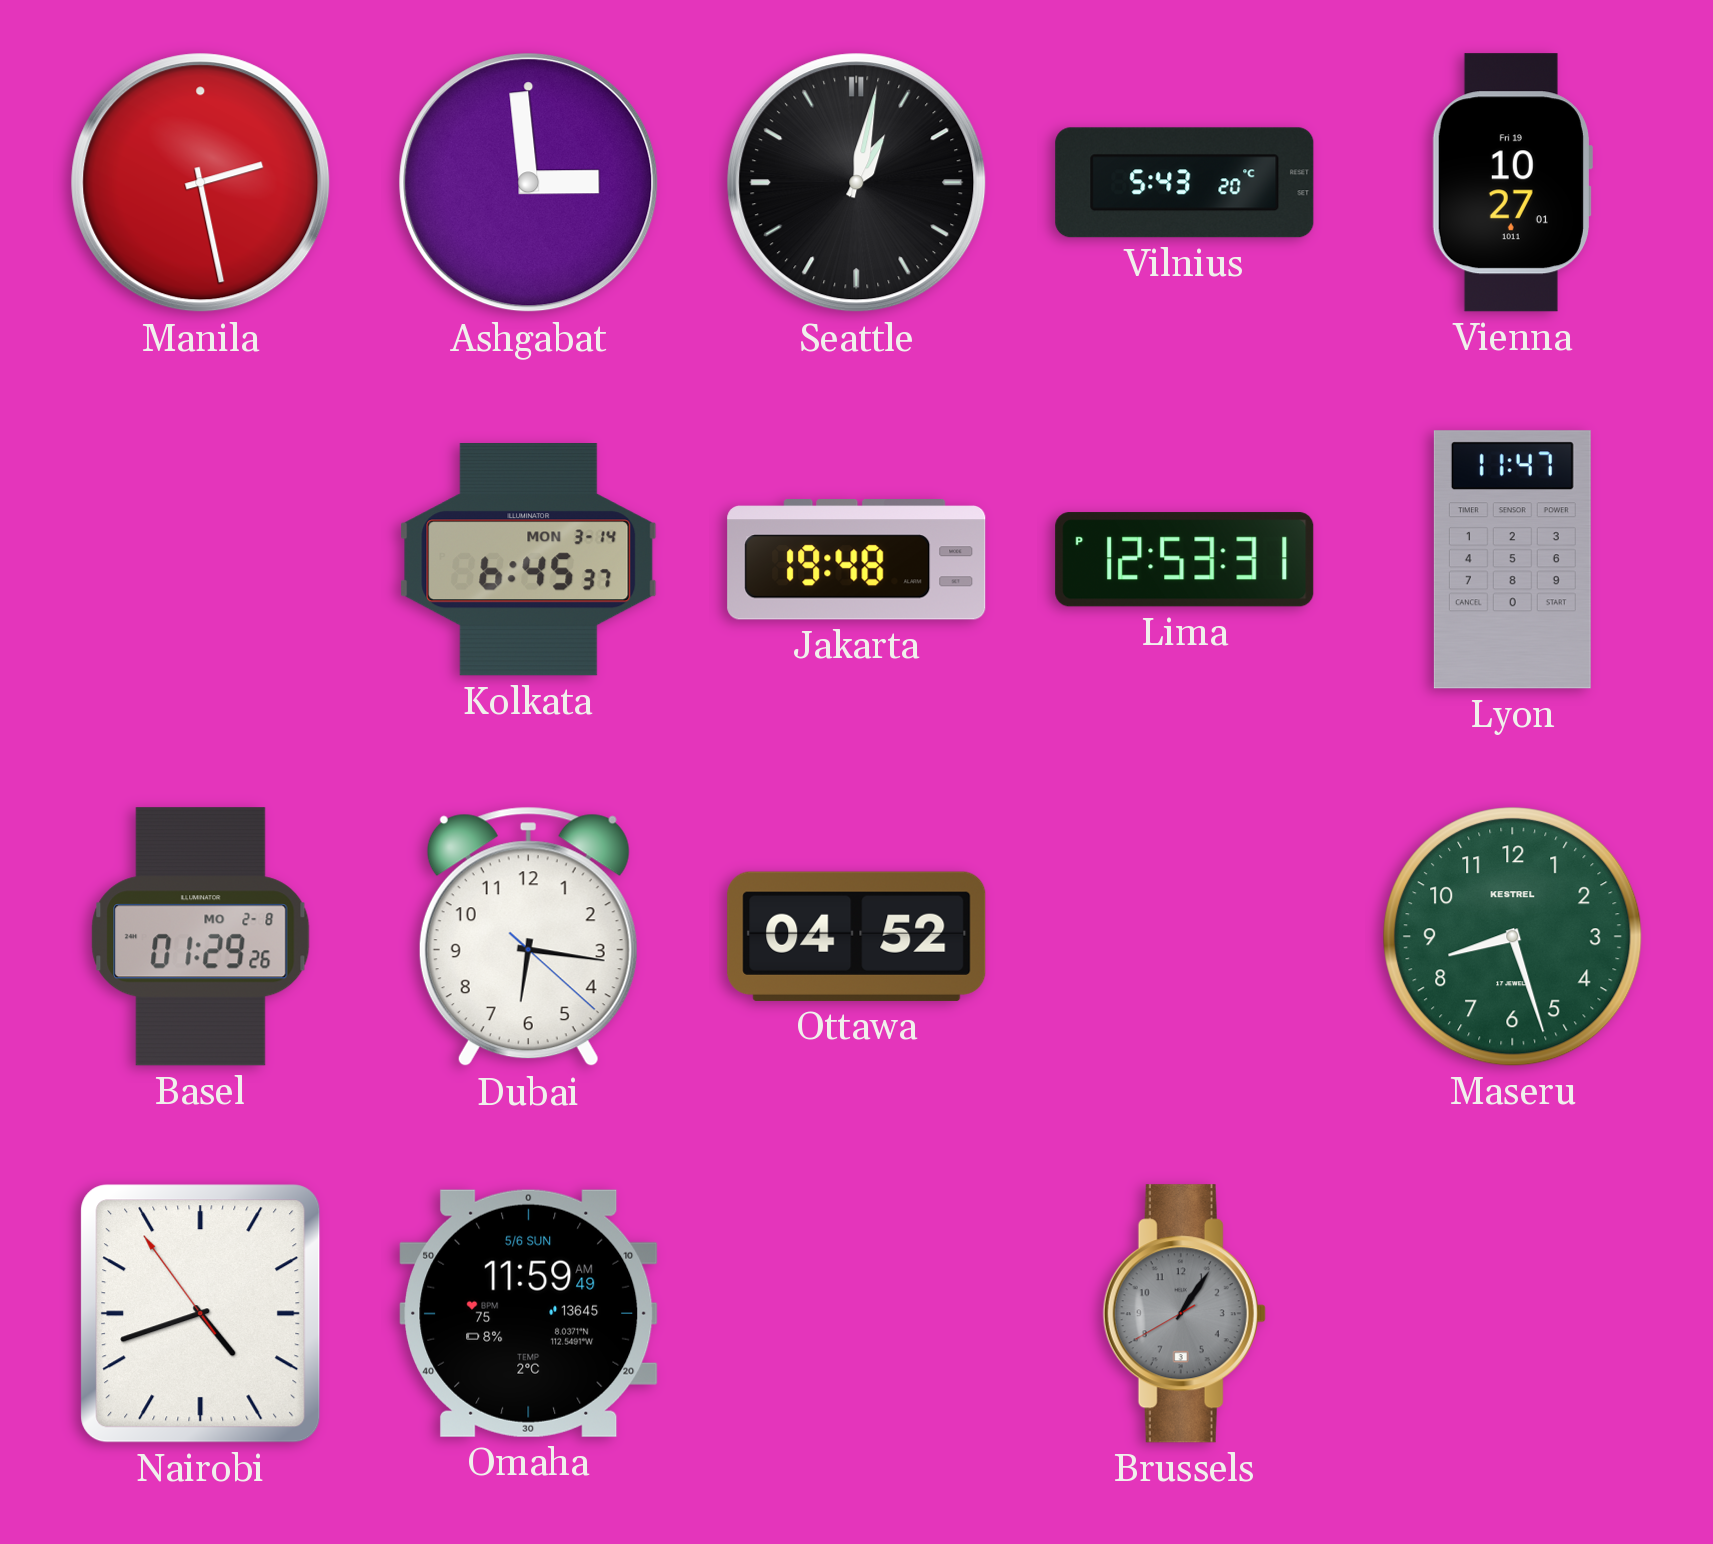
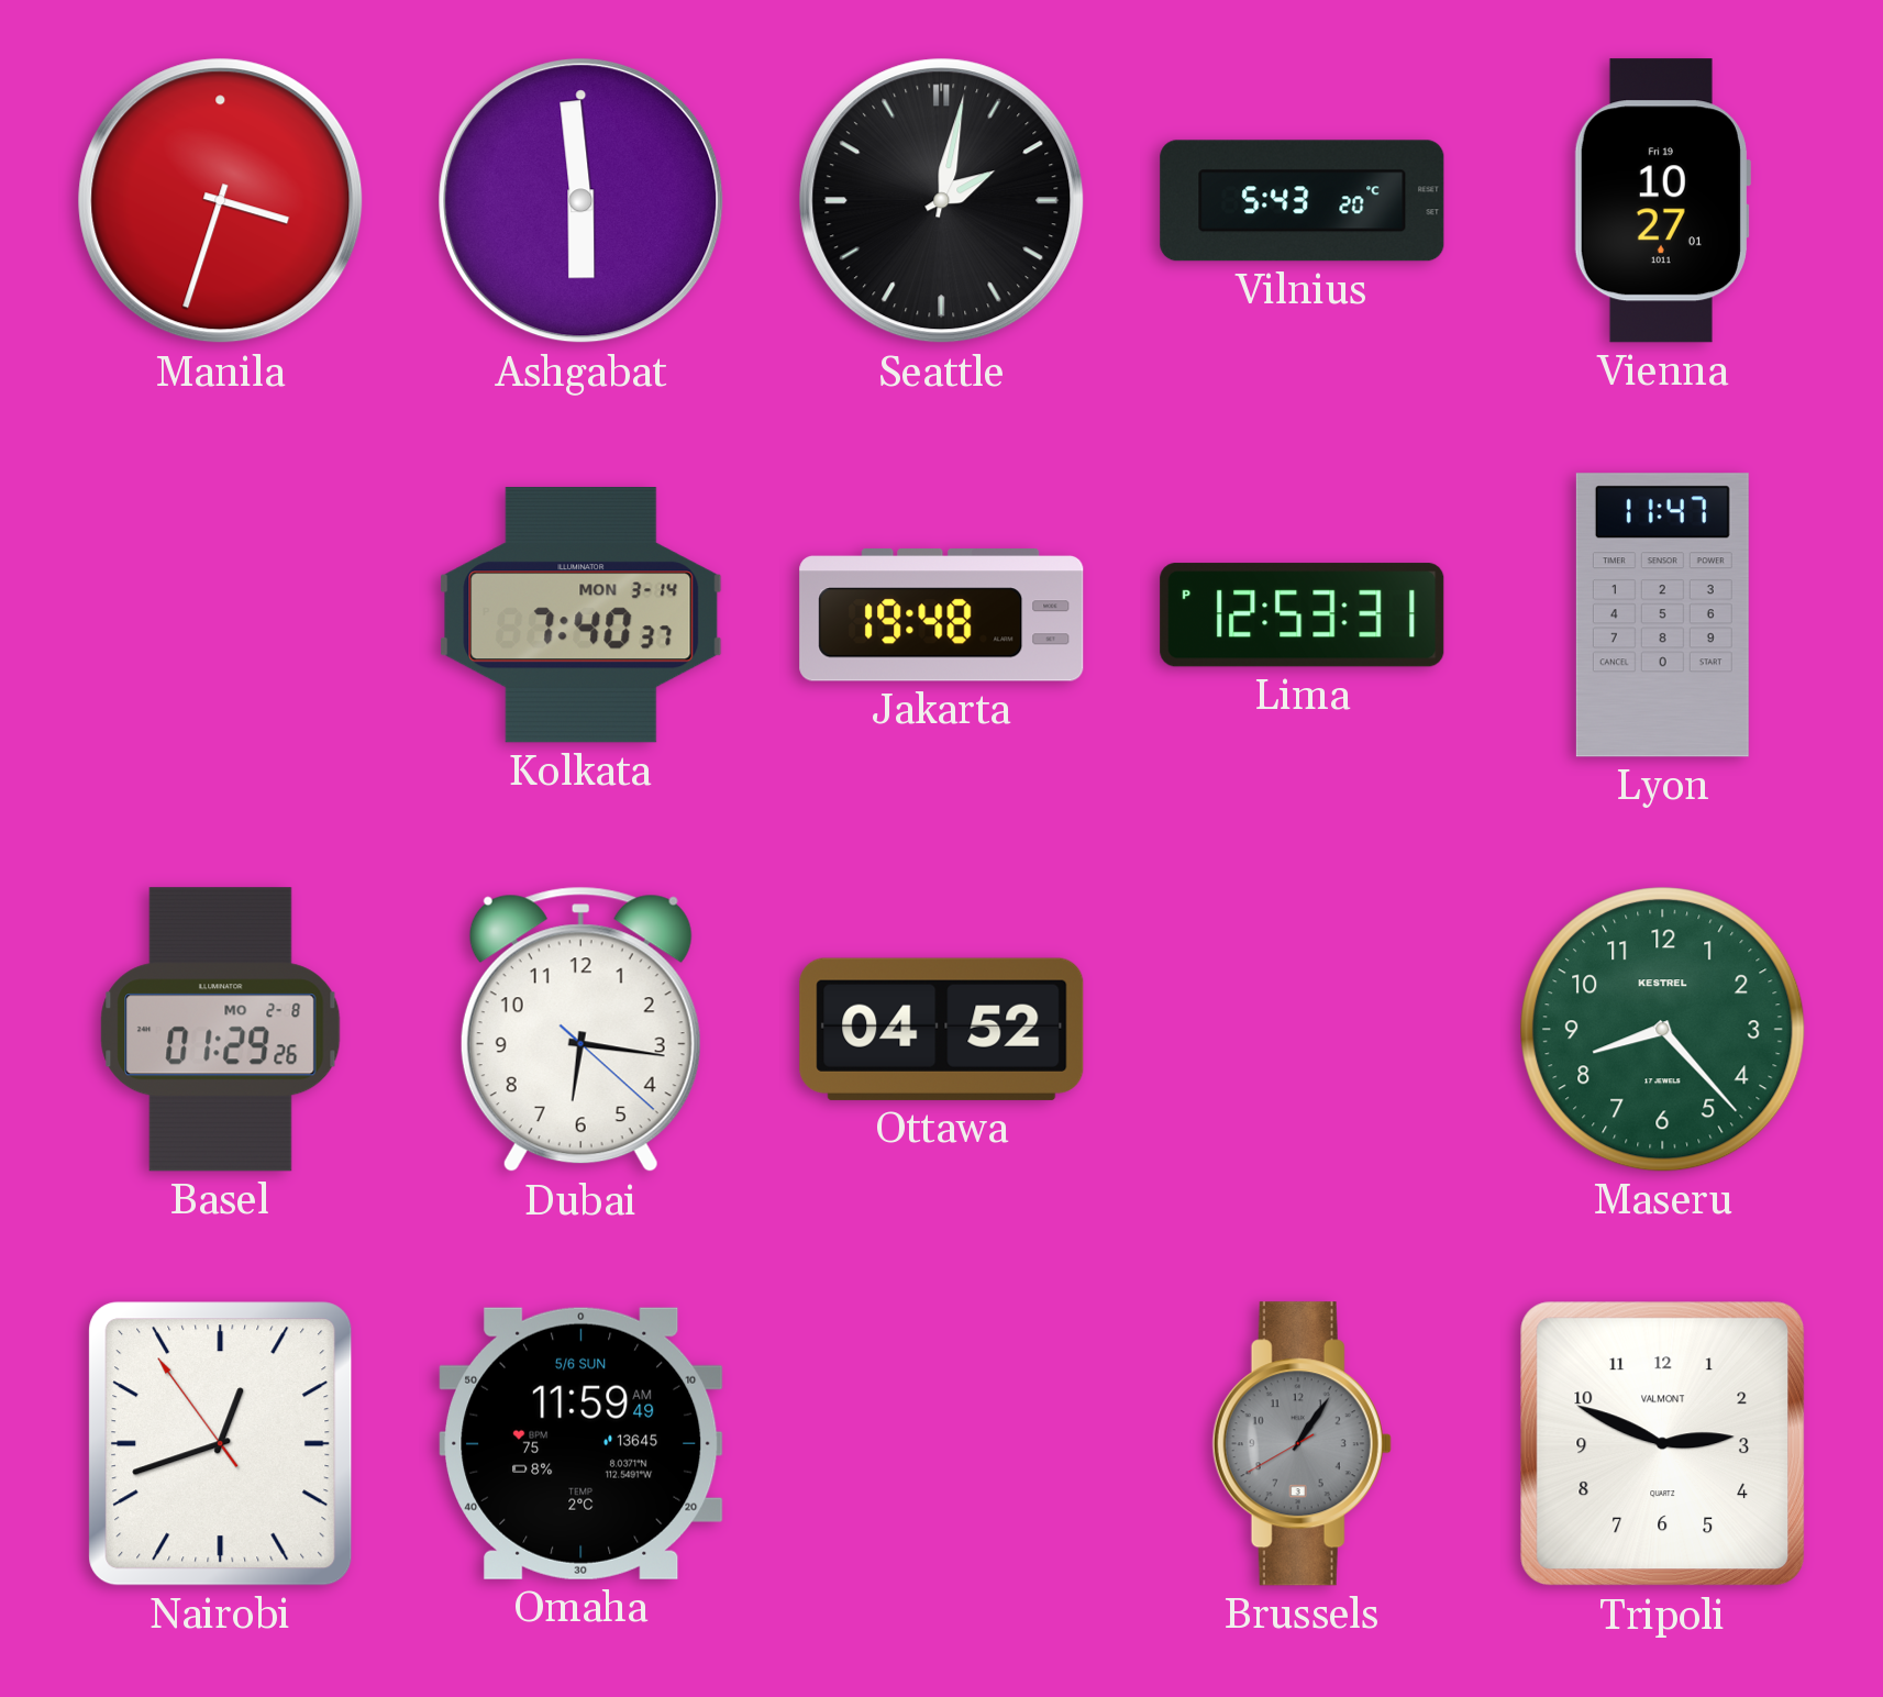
Manila: 2:28 -> 3:33 (221, 201)
Ashgabat: 2:59 -> 5:59 (581, 201)
Seattle: 1:02 -> 2:02 (942, 201)
Kolkata: 6:45 -> 7:40 (581, 615)
Maseru: 8:27 -> 8:23 (1663, 1030)
Nairobi: 4:41 -> 12:41 (221, 1444)
Tripoli: none -> 2:49 (1663, 1444)
